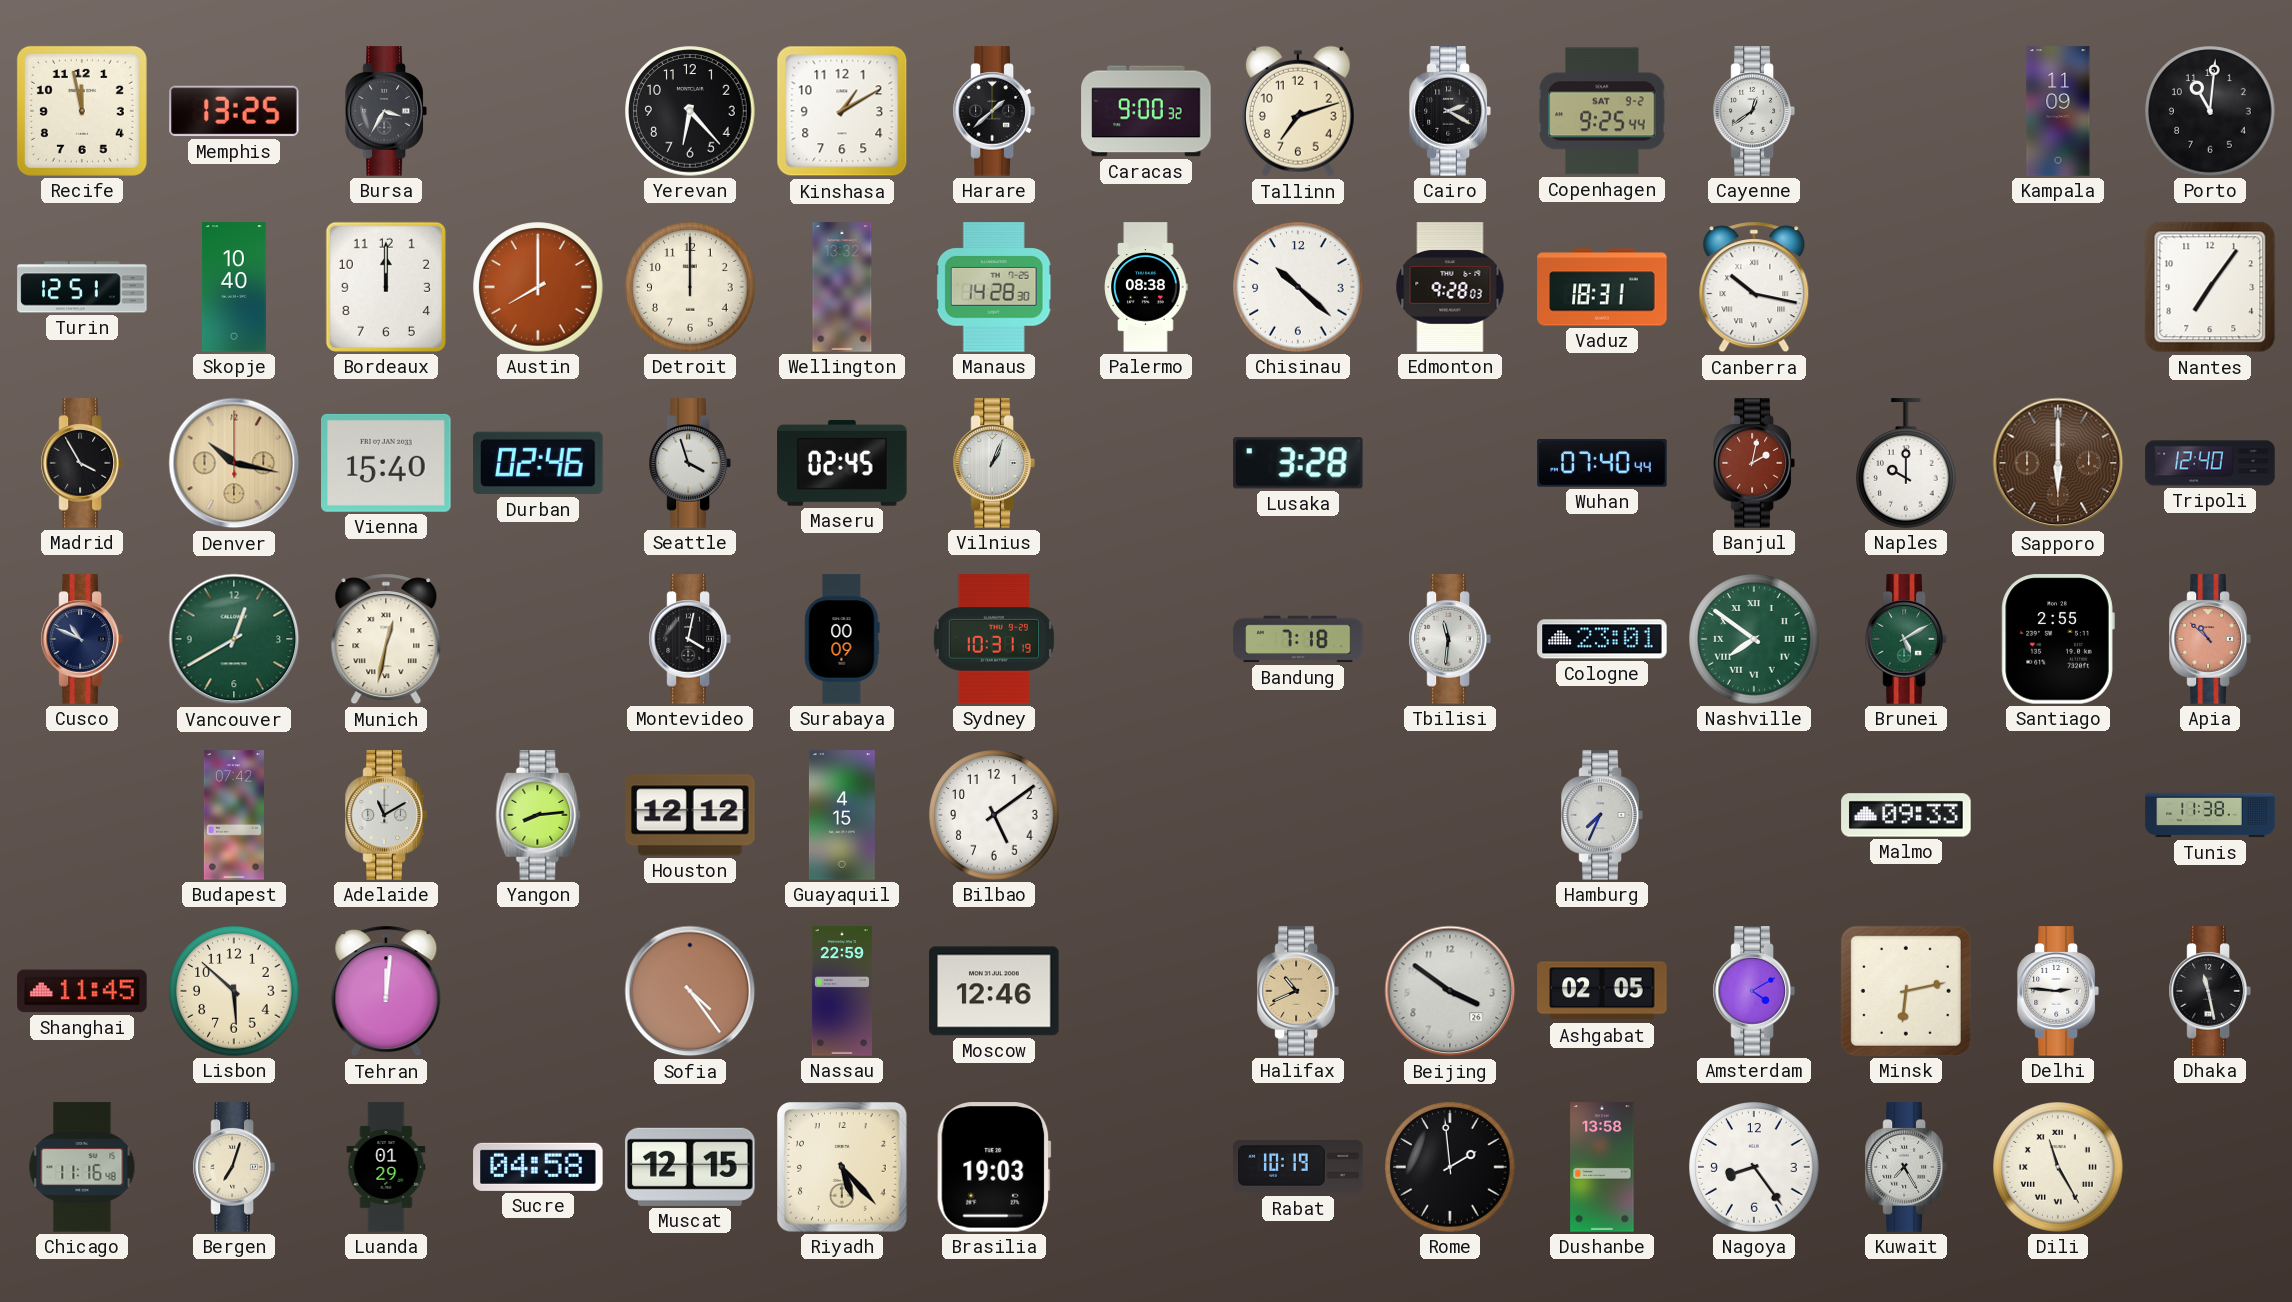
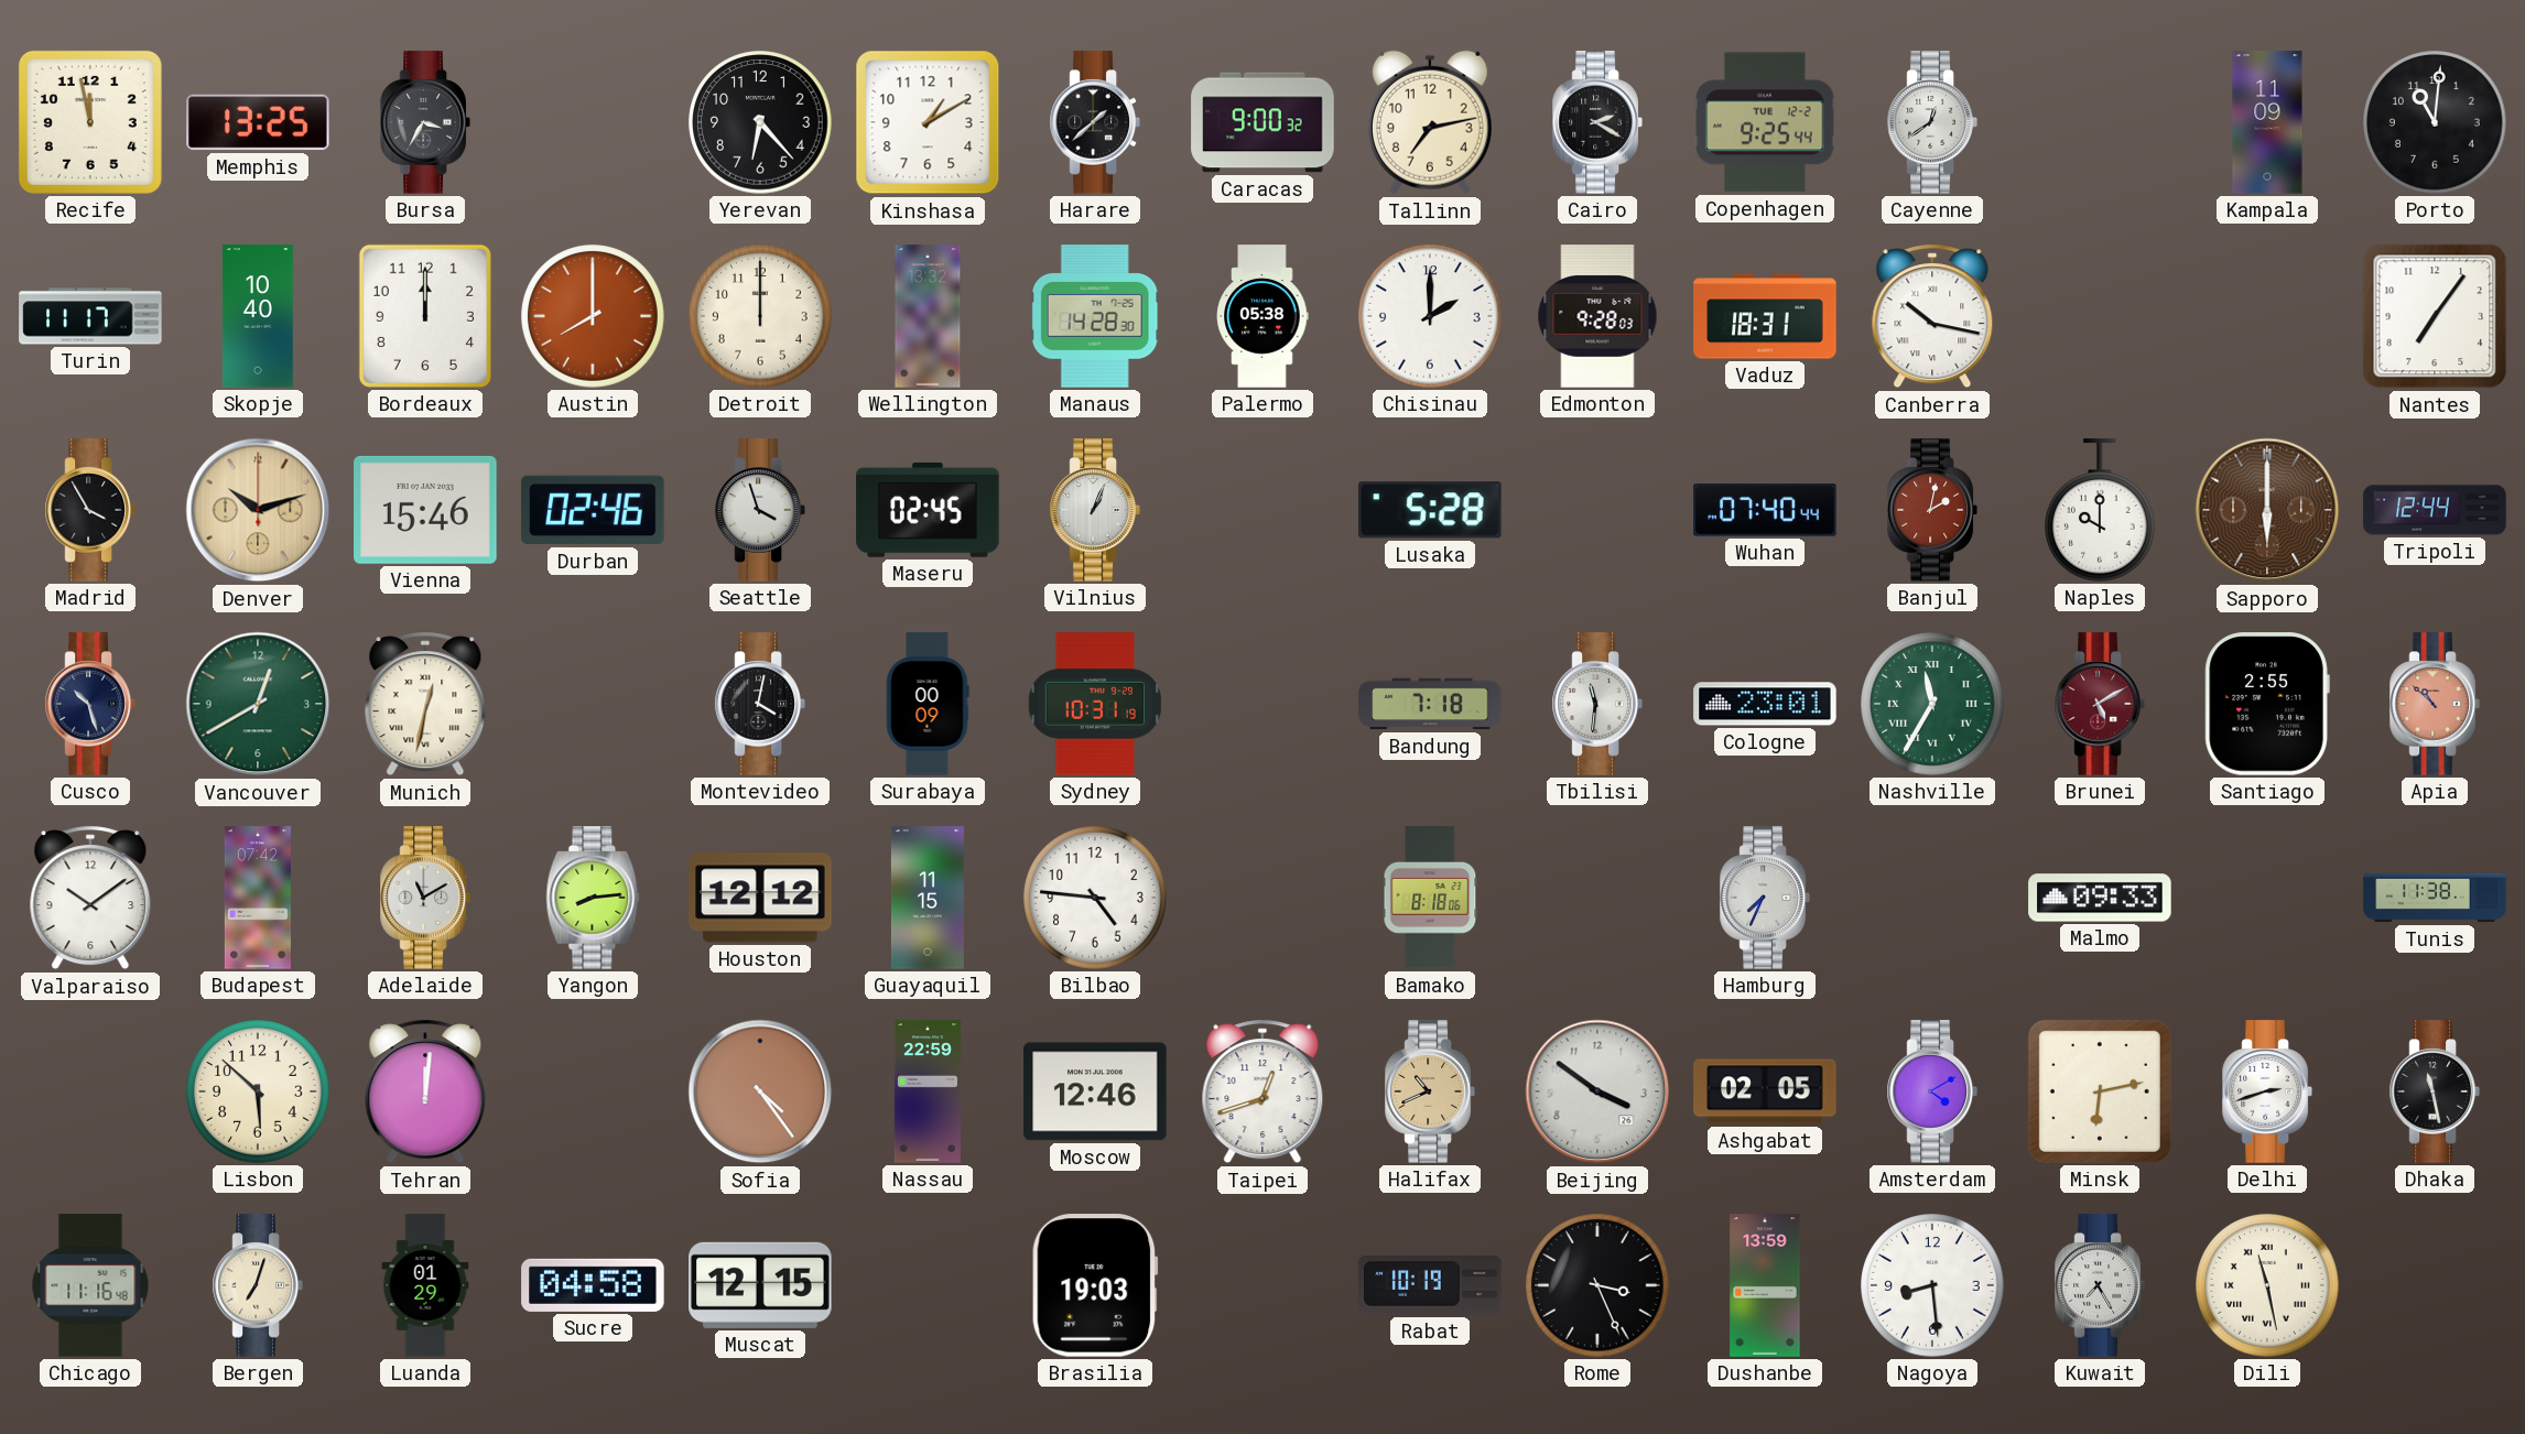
Tallinn: 7:12 -> 7:13 (1430, 122)
Copenhagen date: SAT 9-2 -> TUE 12-2 (1765, 122)
Turin: 12:51 -> 11:17 (90, 316)
Palermo: 08:38 -> 05:38 (1262, 316)
Chisinau: 10:22 -> 2:00 (1430, 316)
Denver: 10:17 -> 10:12 (258, 510)
Vienna: 15:40 -> 15:46 (425, 510)
Lusaka: 3:28 -> 5:28 (1431, 510)
Tripoli: 12:40 -> 12:44 (2435, 510)
Cusco: 10:49 -> 10:27 (90, 704)
Nashville: 7:51 -> 11:35 (1932, 704)
Brunei dial: green -> burgundy (2100, 704)
Valparaiso: none -> 10:09 (90, 898)
Guayaquil: 4:15 -> 11:15 (928, 898)
Bilbao: 5:09 -> 4:46 (1095, 898)
Bamako: none -> 8:18 (1430, 898)
Shanghai: 11:45 -> none (82, 991)
Taipei: none -> 12:42 (1262, 1091)
Delhi: 2:46 -> 2:42 (2267, 1091)
Riyadh: 5:23 -> none (843, 1168)
Rome: 1:59 -> 3:26 (1597, 1285)
Dushanbe: 13:58 -> 13:59 (1765, 1285)
Nagoya: 8:24 -> 8:29 (1932, 1285)
Dili: 11:25 -> 11:28 (2267, 1285)
